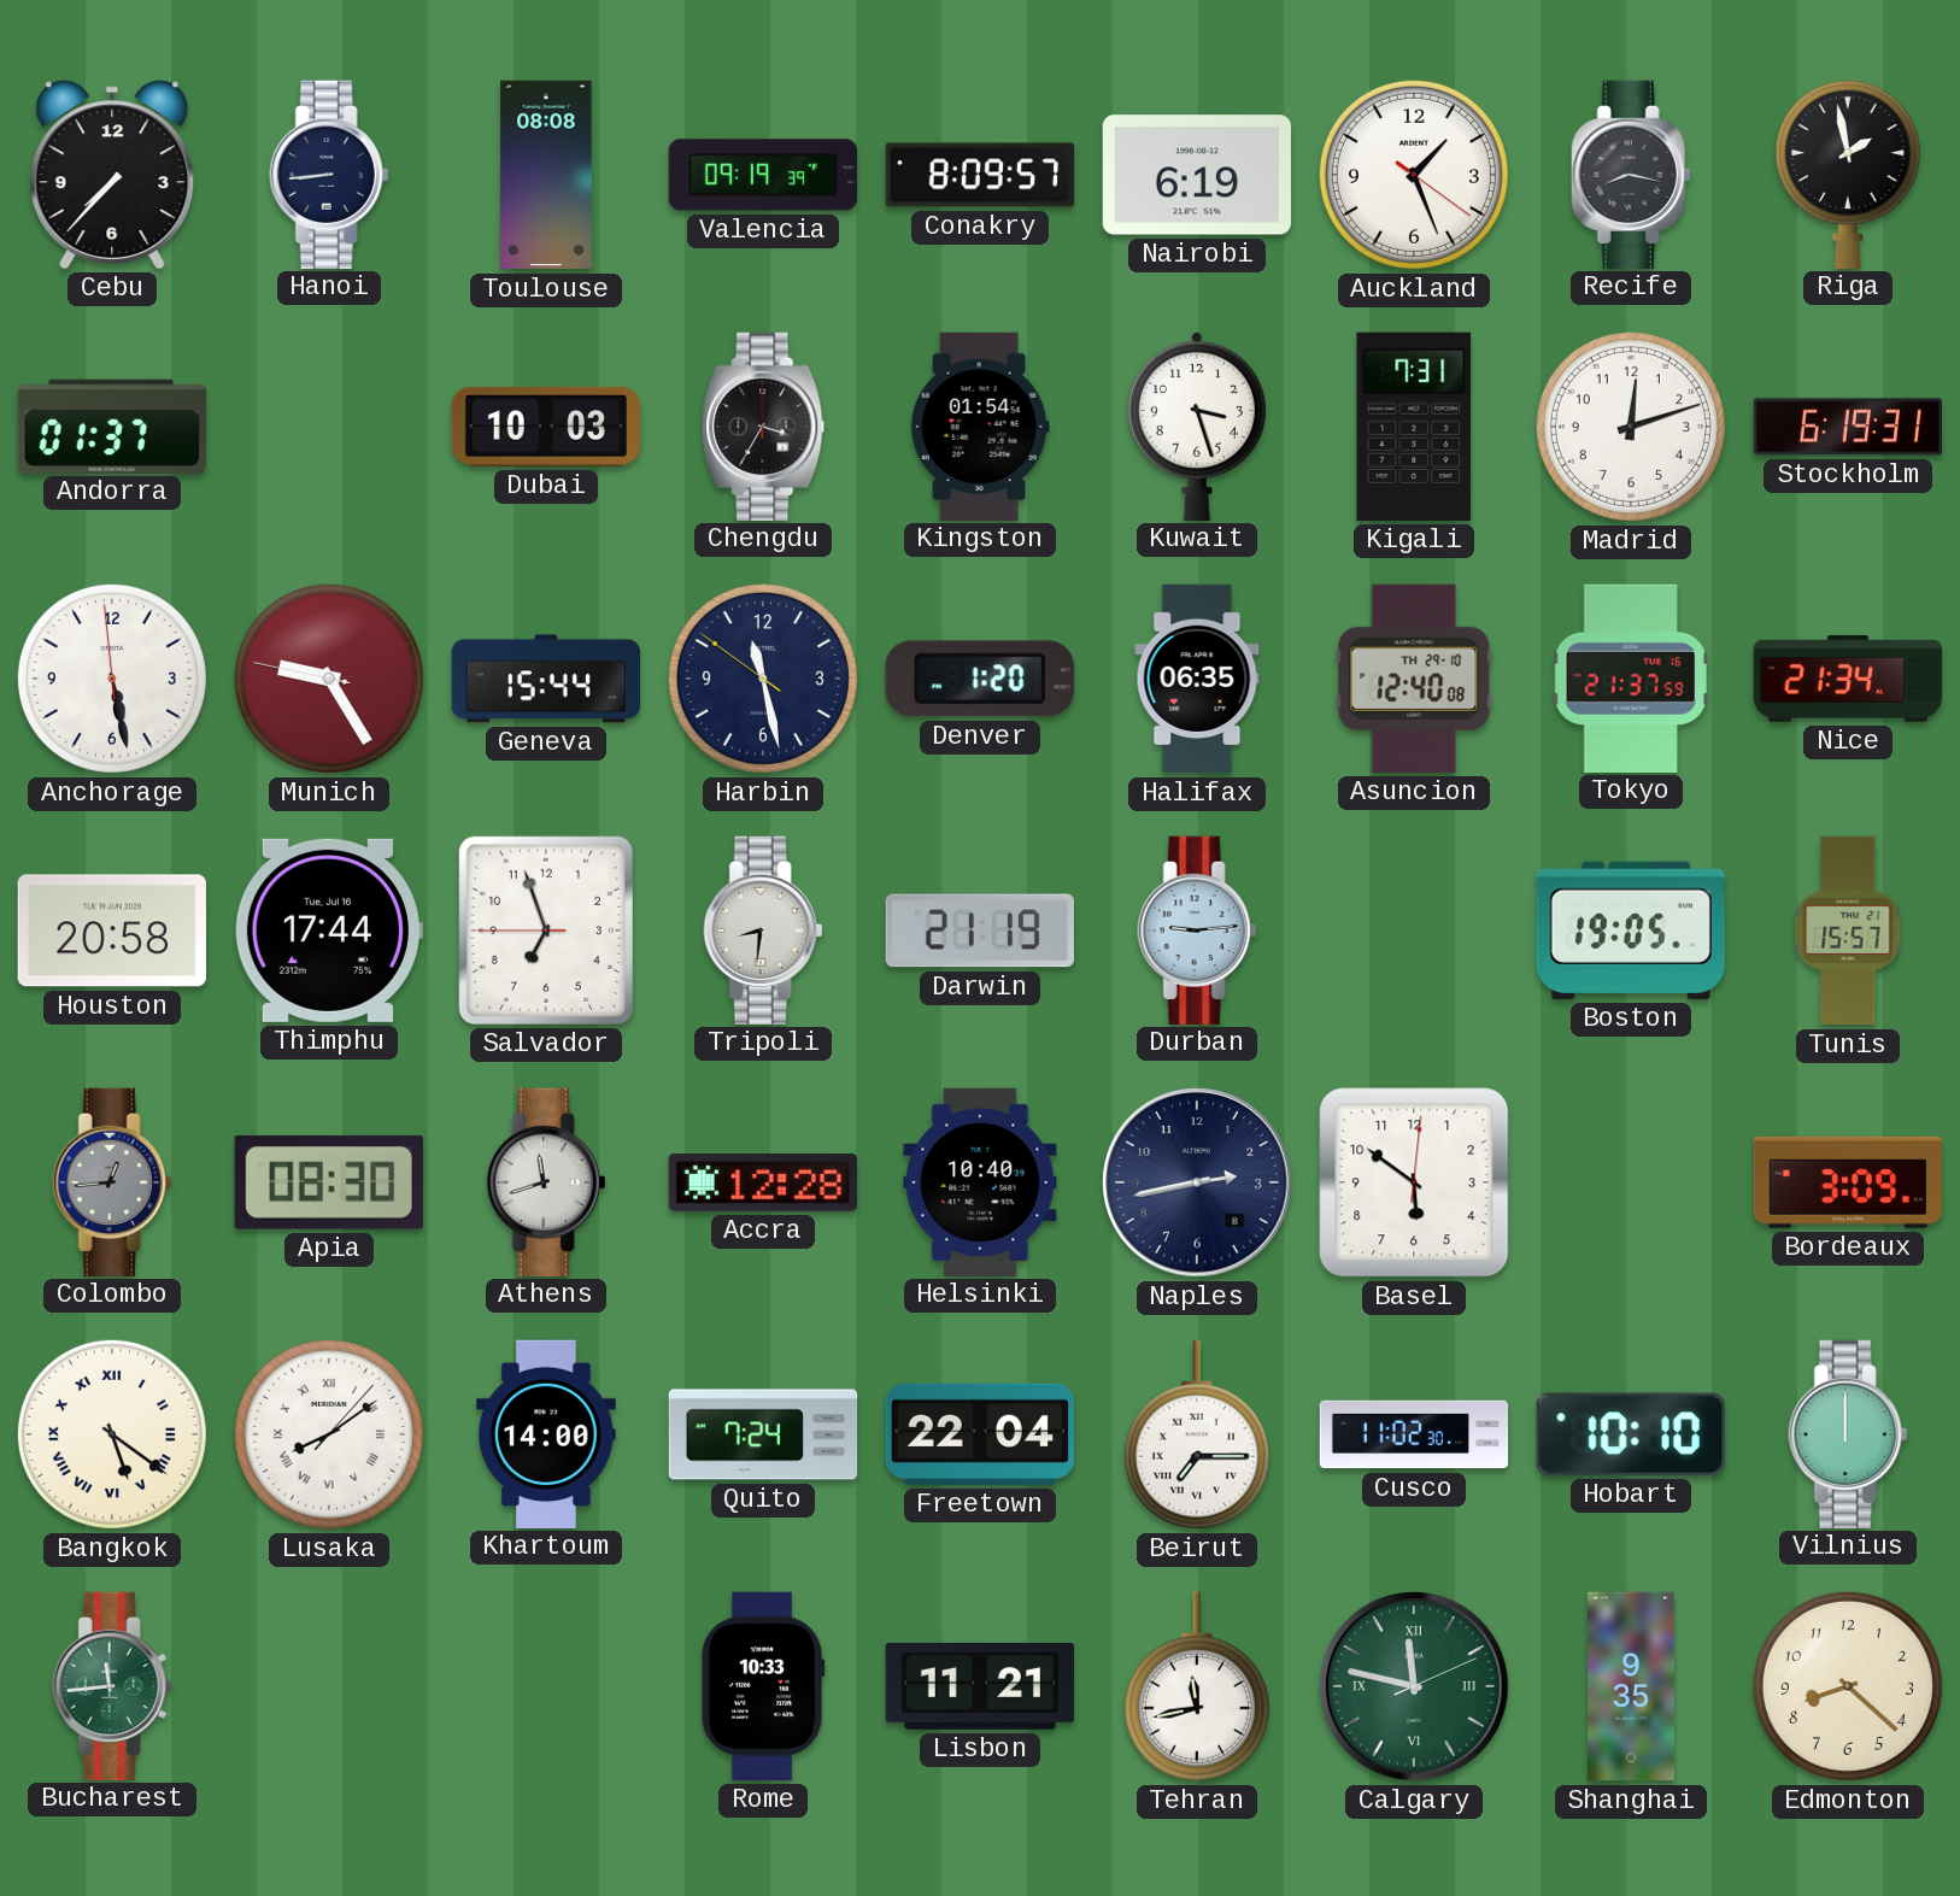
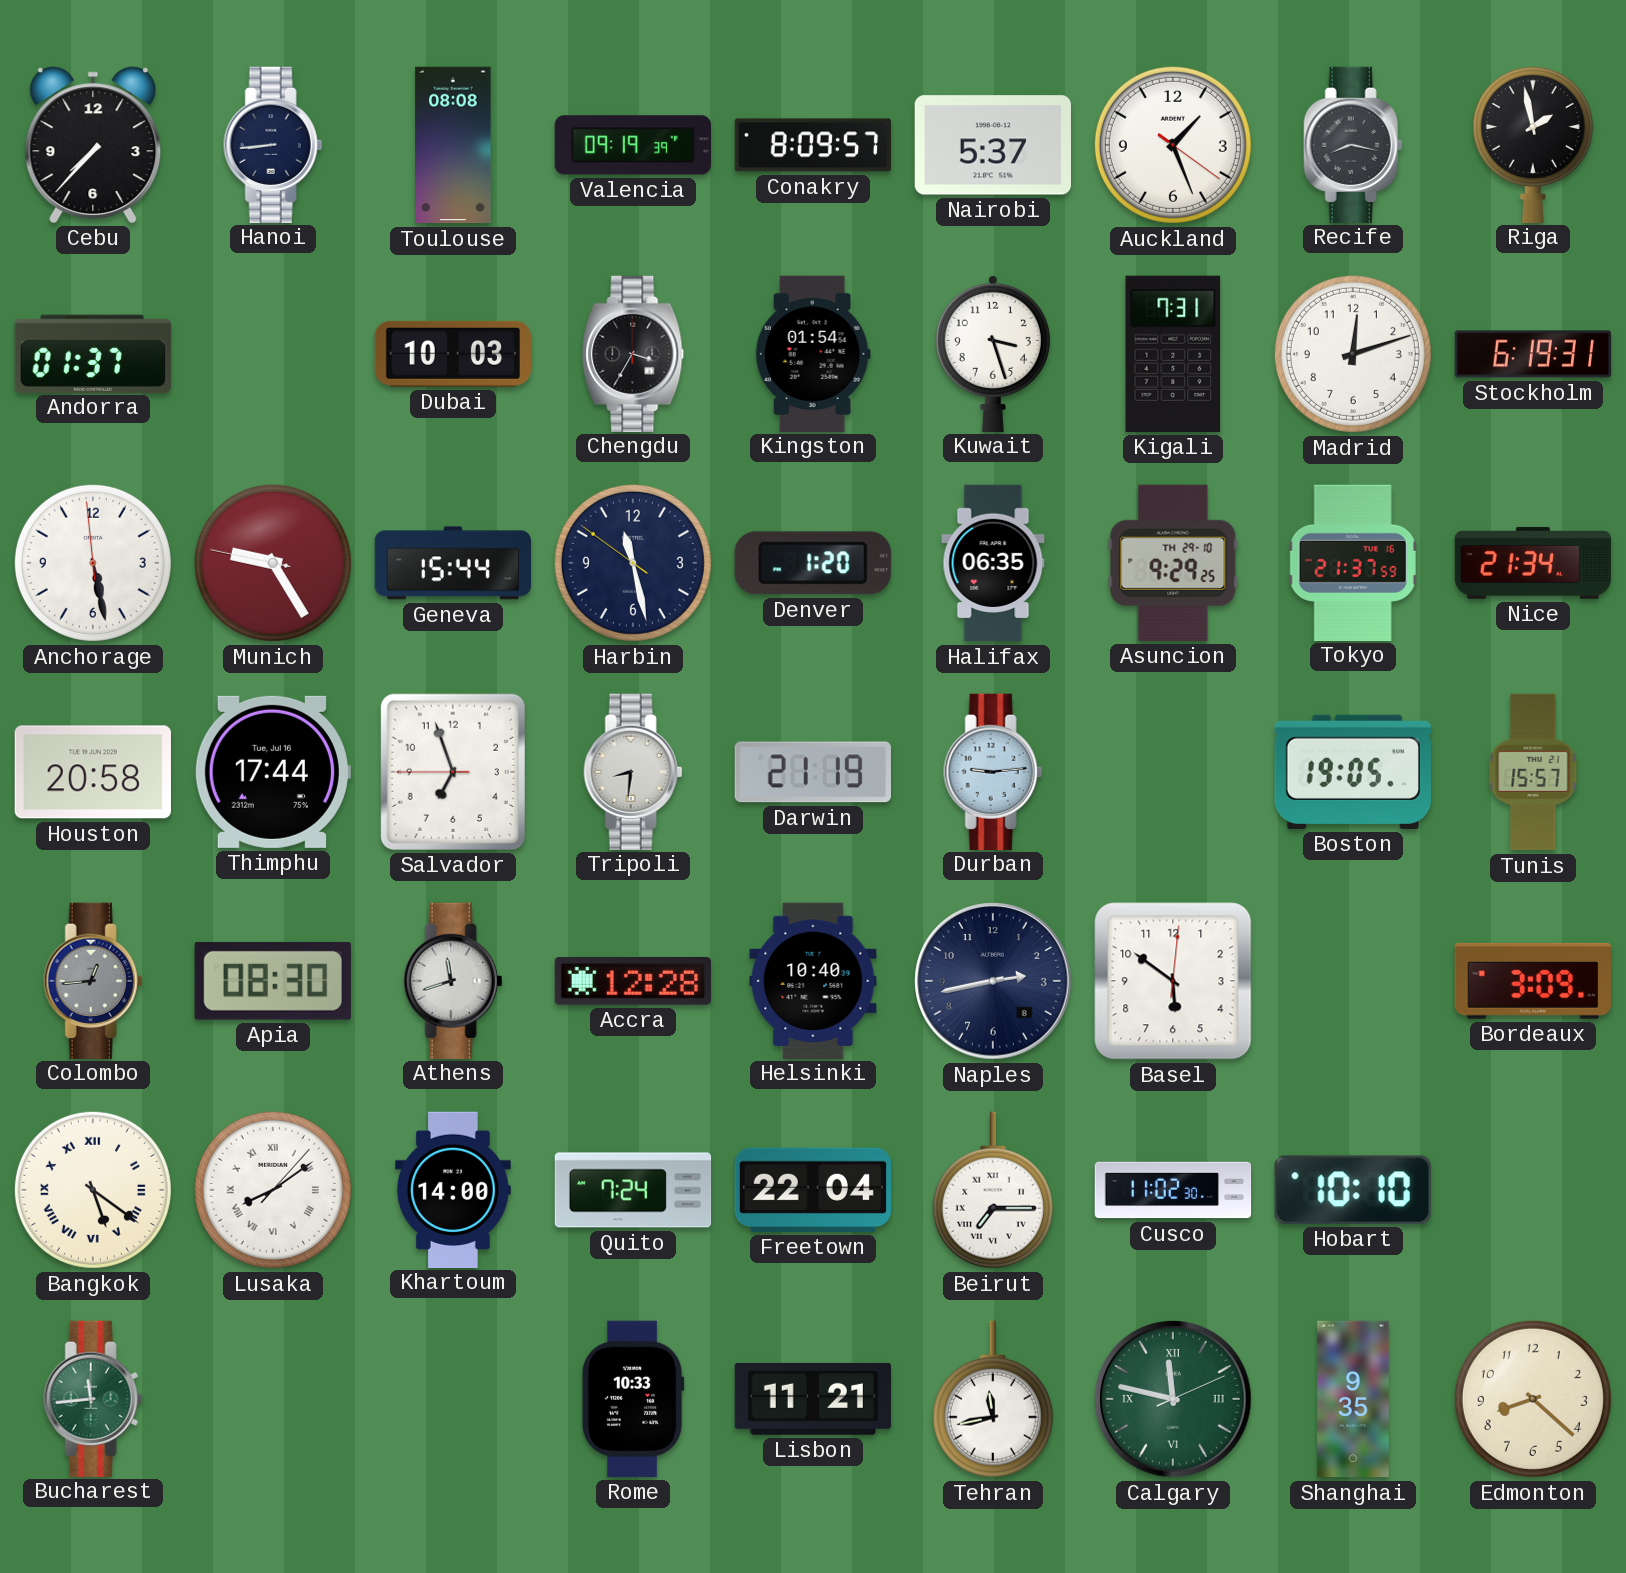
Nairobi: 6:19 -> 5:37 (993, 145)
Asuncion: 12:40 -> 9:29 (1173, 563)
Vilnius: 12:00 -> none (1848, 1433)
